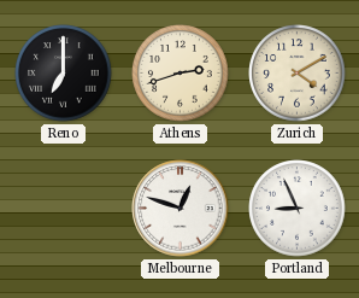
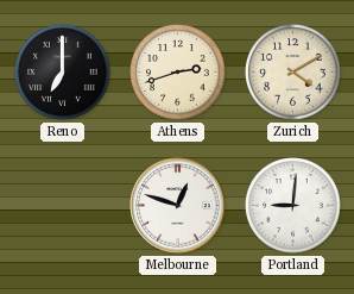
Portland: 8:56 -> 9:01 (293, 206)
